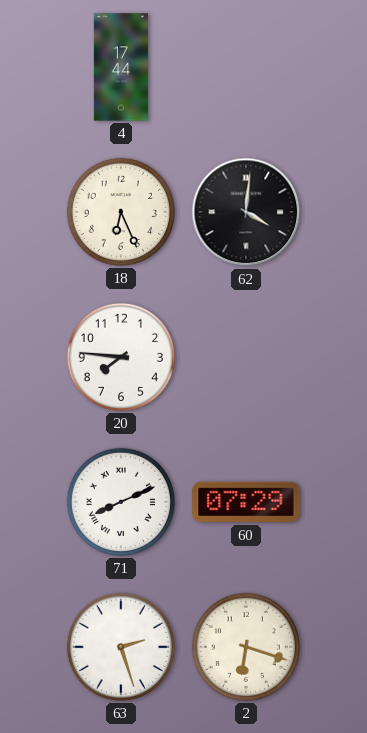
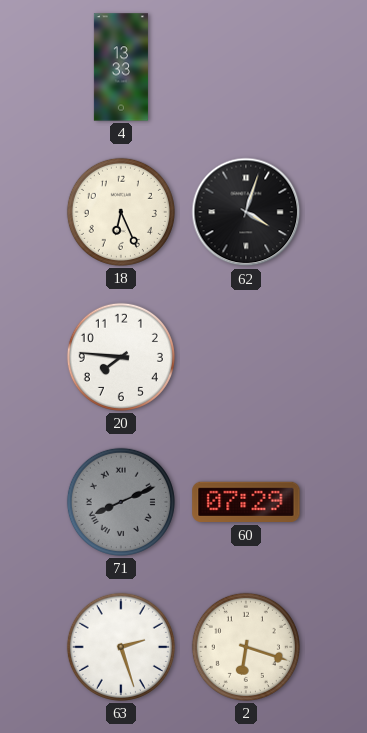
4: 17:44 -> 13:33 (121, 67)
62: 4:01 -> 4:03 (246, 212)
71 dial: white -> grey (121, 502)
